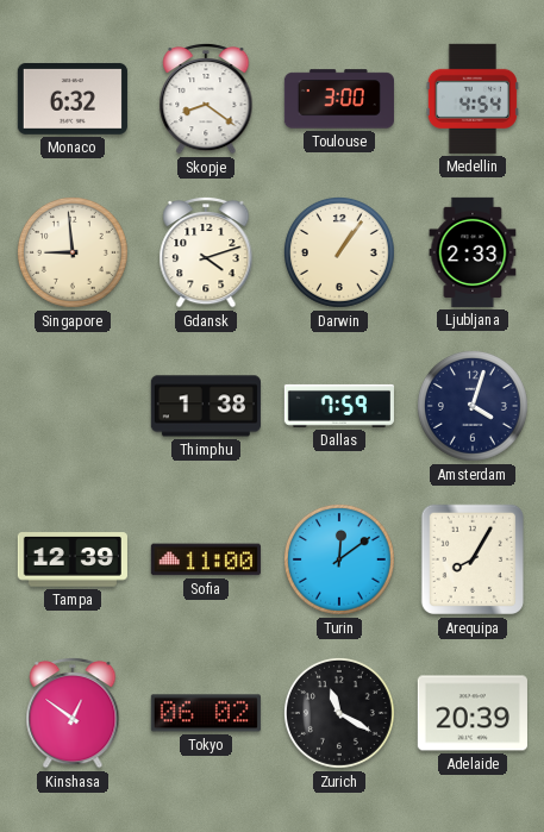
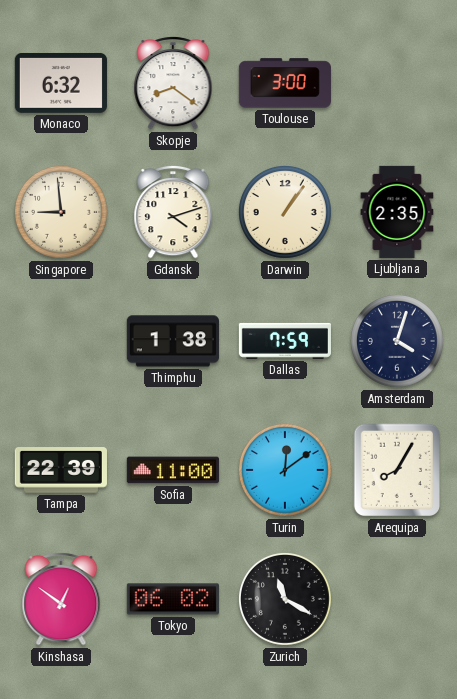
Medellin: 4:54 -> none (473, 99)
Ljubljana: 2:33 -> 2:35 (397, 212)
Tampa: 12:39 -> 22:39 (61, 470)
Adelaide: 20:39 -> none (473, 713)
